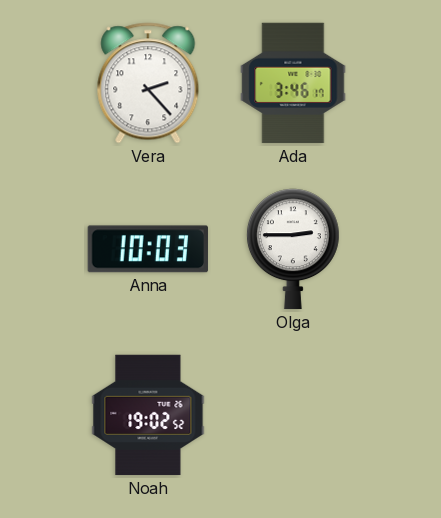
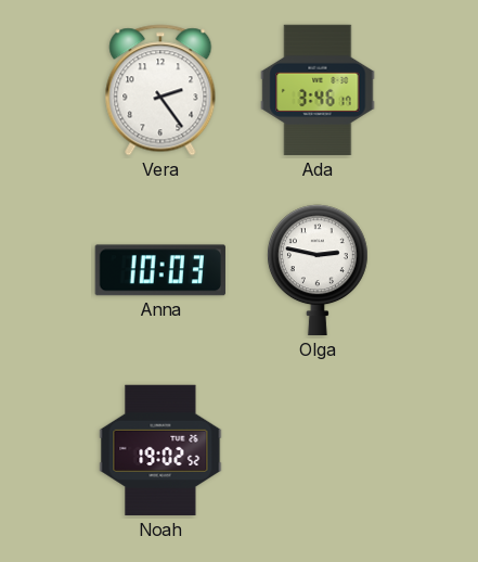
Vera: 2:23 -> 2:24 (160, 90)
Olga: 2:45 -> 2:47 (318, 270)
